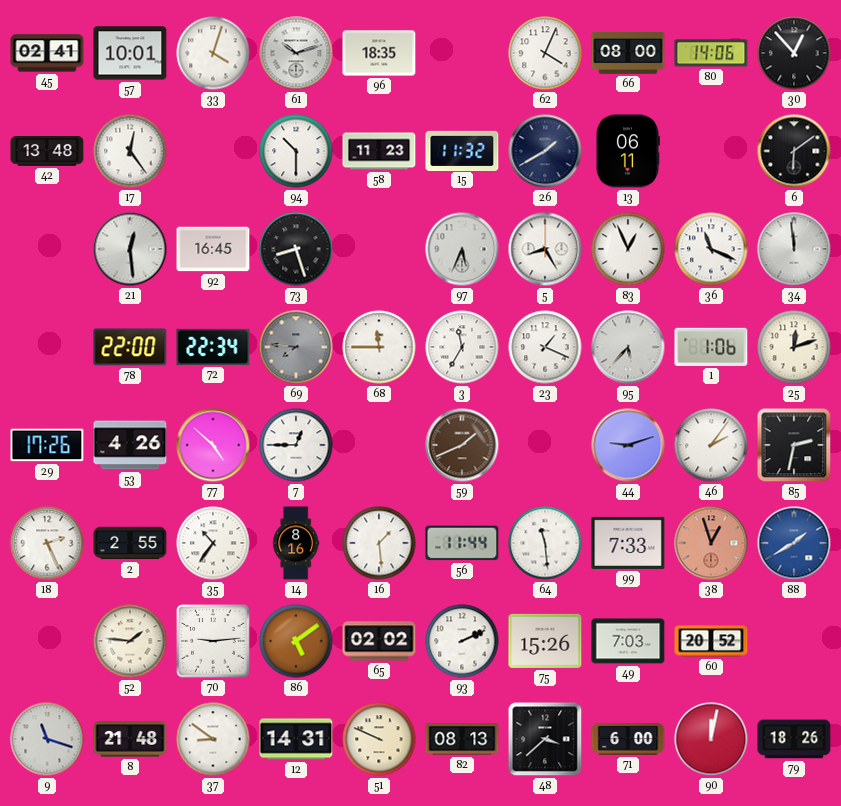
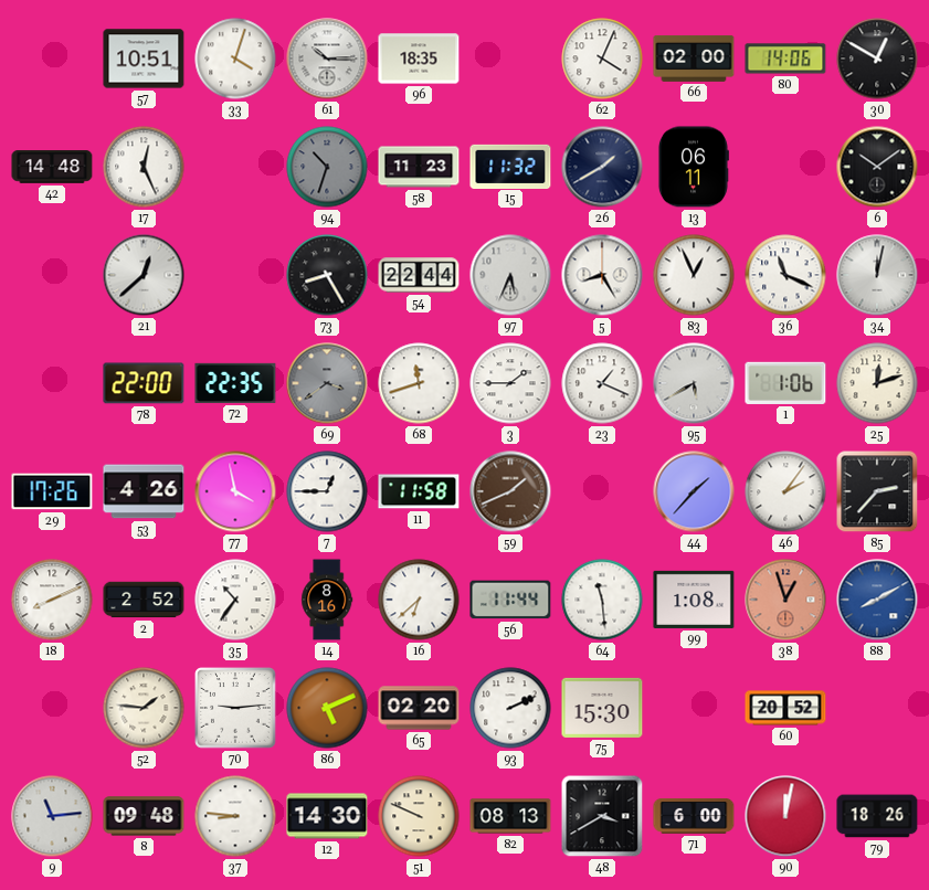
45: 02:41 -> none (47, 53)
57: 10:01 -> 10:51 (144, 59)
61: 10:12 -> 10:15 (327, 59)
66: 08:00 -> 02:00 (694, 59)
30: 12:53 -> 12:50 (877, 59)
42: 13:48 -> 14:48 (52, 168)
17: 12:24 -> 12:26 (144, 167)
94: 10:30 -> 10:33 (327, 167)
94 dial: white -> grey (327, 167)
6: 6:09 -> 10:09 (877, 167)
21: 12:29 -> 12:38 (144, 275)
92: 16:45 -> none (213, 249)
73: 8:27 -> 8:25 (327, 275)
54: none -> 22:44 (419, 275)
34: 11:59 -> 12:02 (877, 275)
72: 22:34 -> 22:35 (235, 383)
69: 7:46 -> 3:39 (327, 383)
68: 11:45 -> 11:42 (419, 383)
3: 11:35 -> 1:45 (510, 383)
95: 5:37 -> 5:40 (694, 383)
77: 4:52 -> 3:58 (235, 491)
11: none -> 11:58 (419, 491)
44: 9:12 -> 1:37 (694, 491)
85: 2:32 -> 2:37 (877, 491)
18: 2:26 -> 8:11 (52, 600)
2: 2:55 -> 2:52 (144, 600)
16: 1:29 -> 6:38 (419, 600)
99: 7:33 -> 1:08 (694, 600)
88: 1:40 -> 8:10 (877, 600)
86: 5:09 -> 5:11 (327, 708)
65: 02:02 -> 02:20 (419, 708)
75: 15:26 -> 15:30 (602, 708)
49: 7:03 -> none (628, 641)
9: 11:18 -> 11:14 (52, 816)
8: 21:48 -> 09:48 (144, 816)
37: 8:51 -> 8:46 (235, 816)
12: 14:31 -> 14:30 (327, 816)
48: 3:38 -> 3:40 (602, 816)
